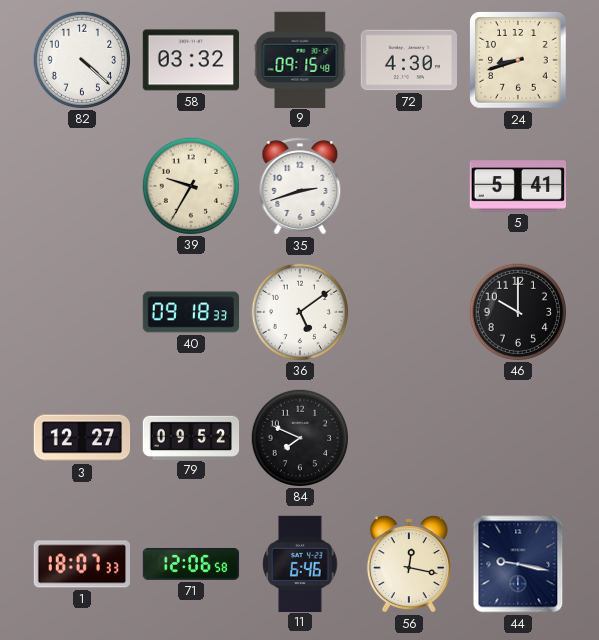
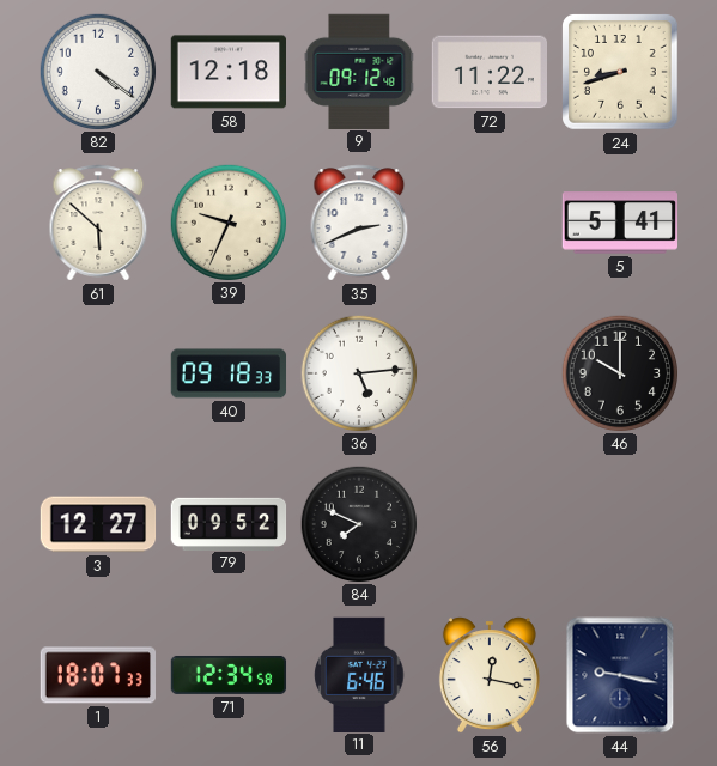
82: 4:22 -> 4:21 (97, 71)
58: 03:32 -> 12:18 (227, 72)
9: 09:15 -> 09:12 (359, 71)
72: 4:30 -> 11:22 (488, 72)
61: none -> 5:52 (98, 223)
39: 9:35 -> 9:34 (227, 221)
35: 2:42 -> 2:41 (359, 223)
36: 5:09 -> 5:14 (358, 372)
71: 12:06 -> 12:34 (229, 675)
